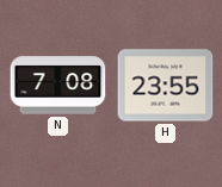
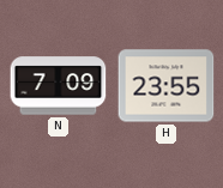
N: 7:08 -> 7:09 (59, 86)
